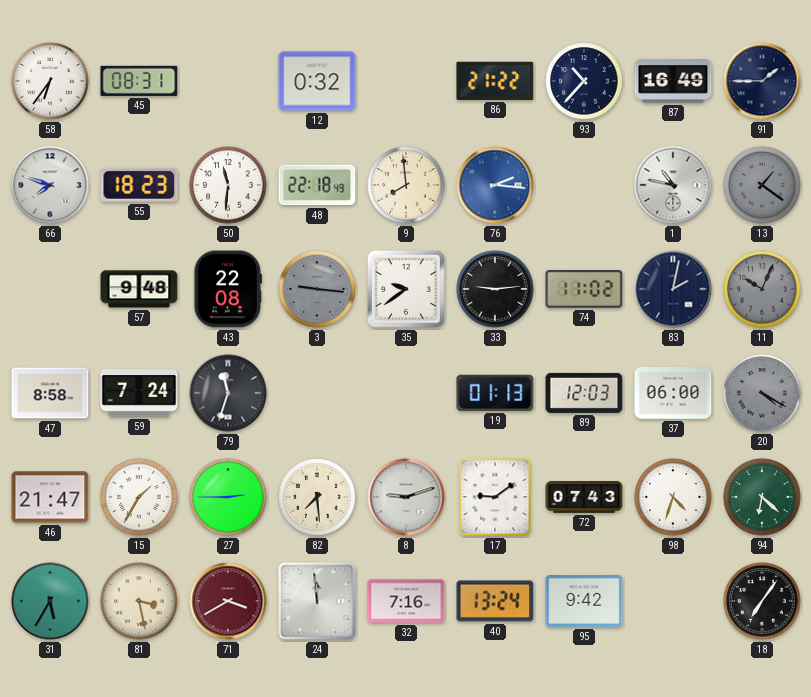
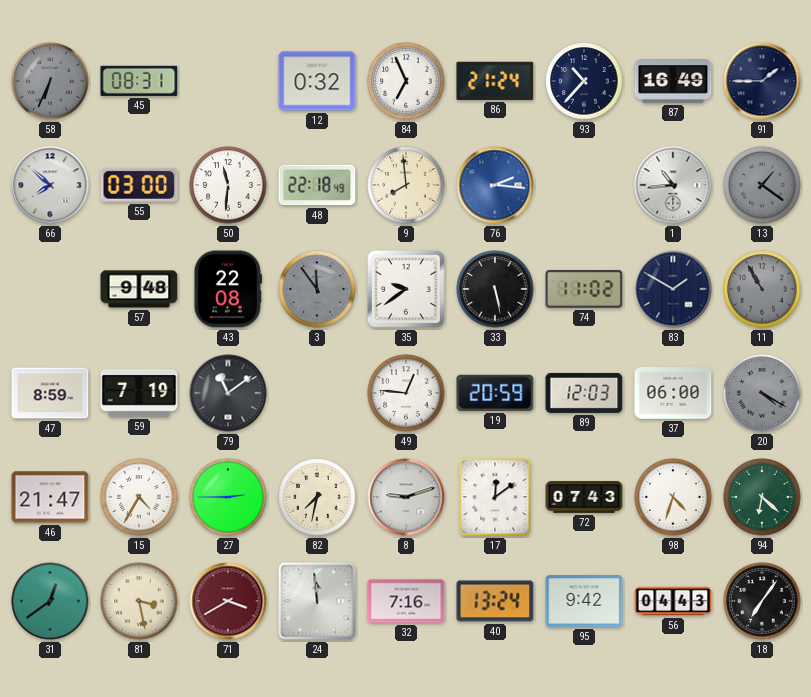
58: 6:36 -> 6:34 (50, 81)
58 dial: white -> grey (50, 81)
84: none -> 6:56 (406, 81)
86: 21:22 -> 21:24 (495, 81)
66: 7:48 -> 7:52 (50, 185)
55: 18:23 -> 03:00 (139, 185)
1: 10:47 -> 10:44 (673, 185)
3: 9:16 -> 11:54 (317, 289)
33: 9:14 -> 5:28 (495, 289)
83: 2:02 -> 1:50 (673, 289)
11: 10:04 -> 10:55 (762, 289)
47: 8:58 -> 8:59 (50, 393)
59: 7:24 -> 7:19 (139, 393)
79: 11:33 -> 11:09 (228, 393)
49: none -> 12:46 (406, 393)
19: 01:13 -> 20:59 (495, 393)
15: 1:35 -> 4:35 (139, 497)
82: 7:29 -> 7:32 (317, 497)
17: 9:09 -> 12:09 (495, 497)
31: 5:35 -> 12:39 (50, 601)
56: none -> 04:43 (673, 601)
